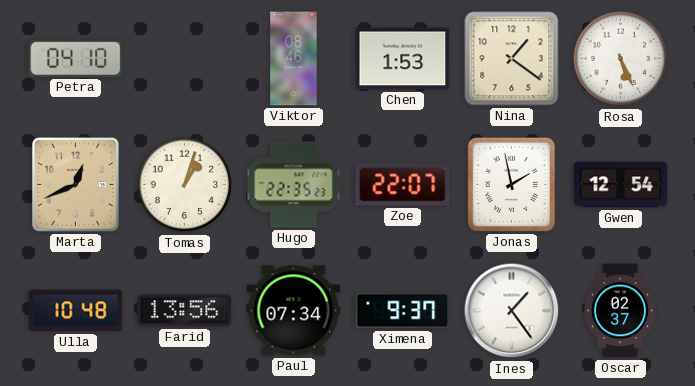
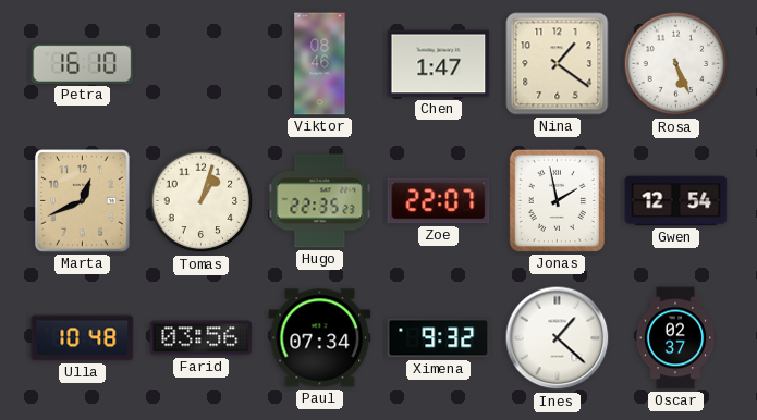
Petra: 04:10 -> 16:10 (83, 63)
Chen: 1:53 -> 1:47 (439, 64)
Farid: 13:56 -> 03:56 (202, 338)
Ximena: 9:37 -> 9:32 (439, 338)
Ines: 1:24 -> 1:22 (558, 338)
